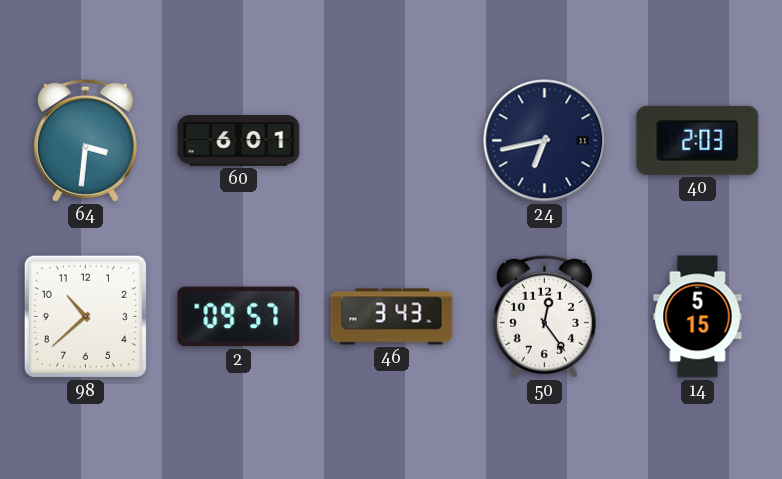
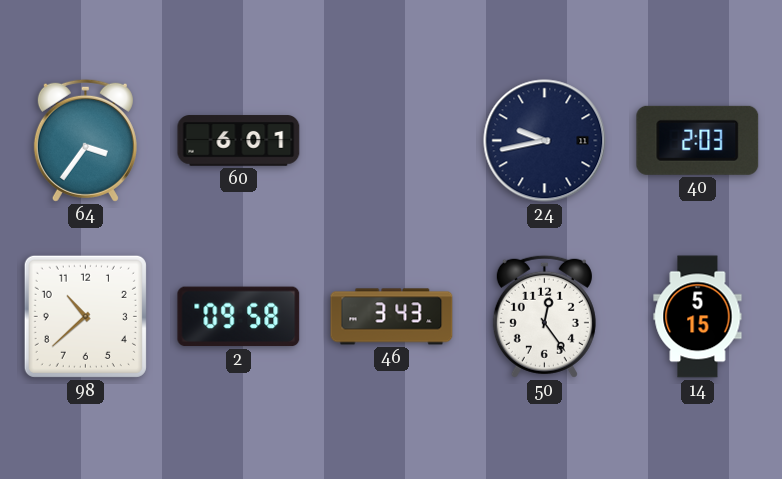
64: 3:31 -> 3:36 (85, 140)
24: 6:43 -> 9:43 (545, 141)
2: 09:57 -> 09:58 (239, 317)
